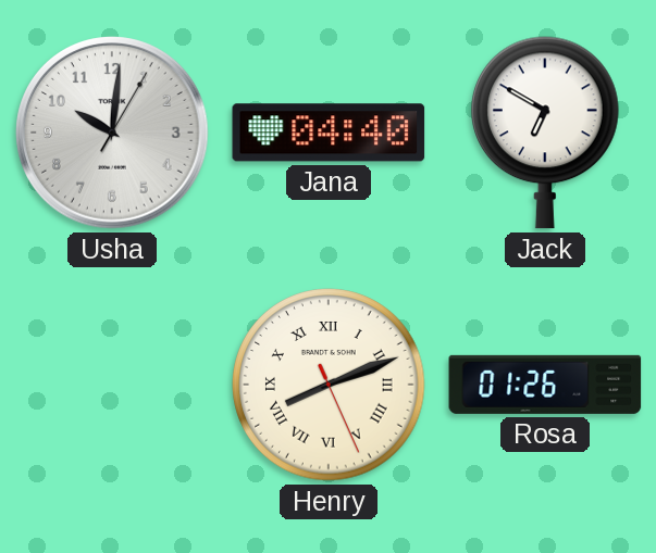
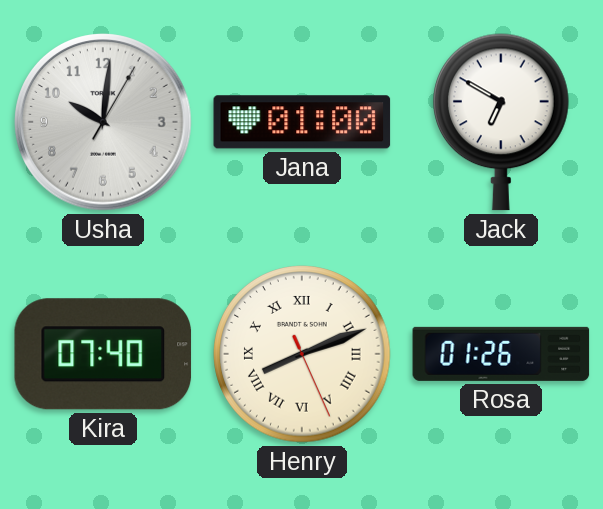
Jana: 04:40 -> 01:00 (302, 122)
Kira: none -> 07:40 (103, 354)
